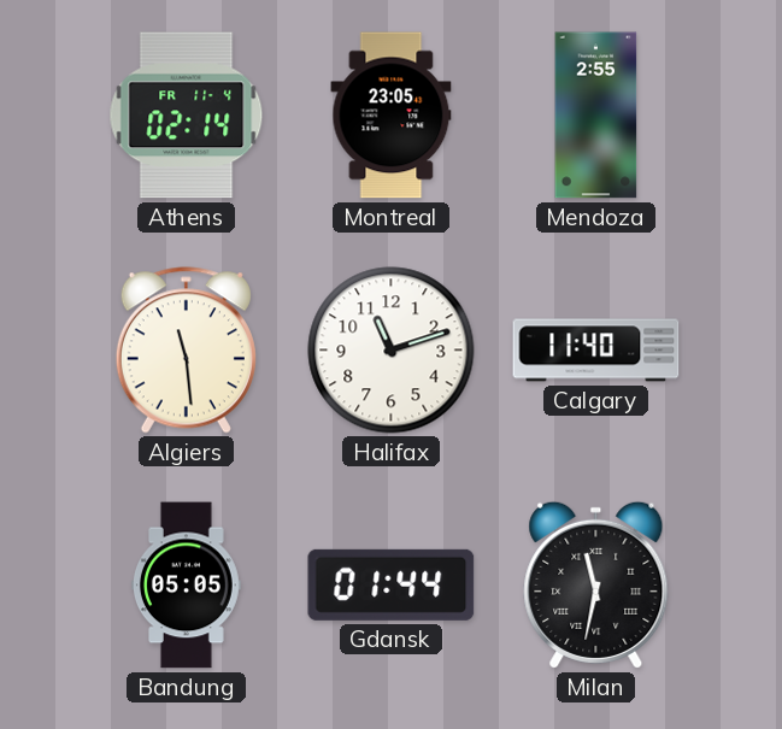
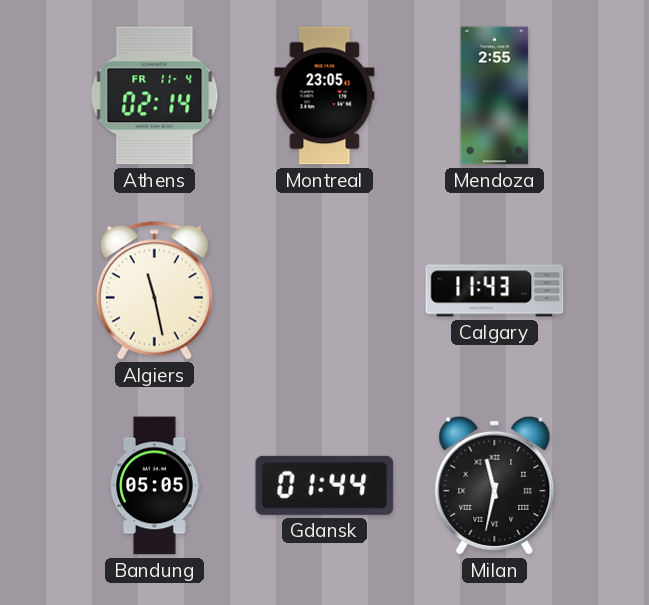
Algiers: 11:29 -> 11:28 (154, 291)
Halifax: 11:12 -> none (392, 351)
Calgary: 11:40 -> 11:43 (495, 291)
